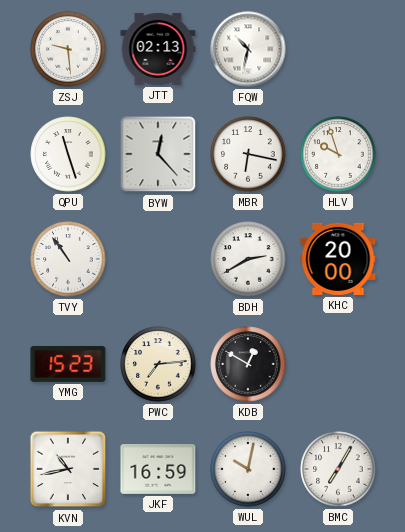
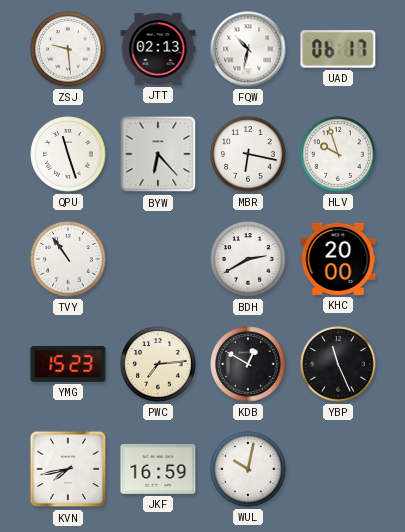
UAD: none -> 06:17 (338, 49)
BYW: 12:23 -> 6:23 (158, 154)
YBP: none -> 11:26 (338, 364)
KVN: 10:43 -> 7:43 (68, 469)
BMC: 7:05 -> none (338, 469)
